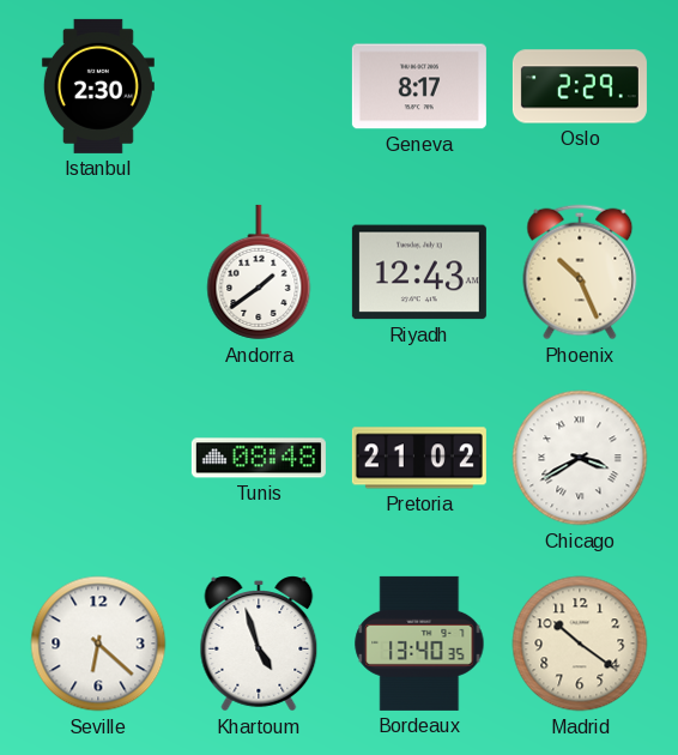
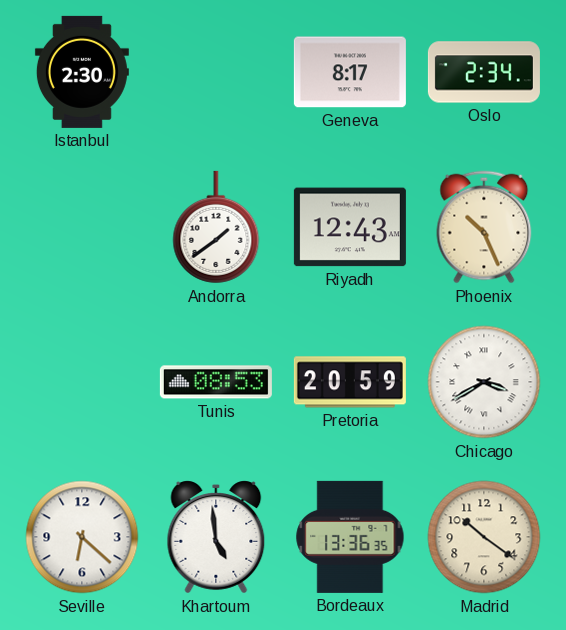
Oslo: 2:29 -> 2:34 (484, 72)
Tunis: 08:48 -> 08:53 (216, 382)
Pretoria: 21:02 -> 20:59 (350, 382)
Khartoum: 4:57 -> 4:59 (216, 537)
Bordeaux: 13:40 -> 13:36 (350, 537)
